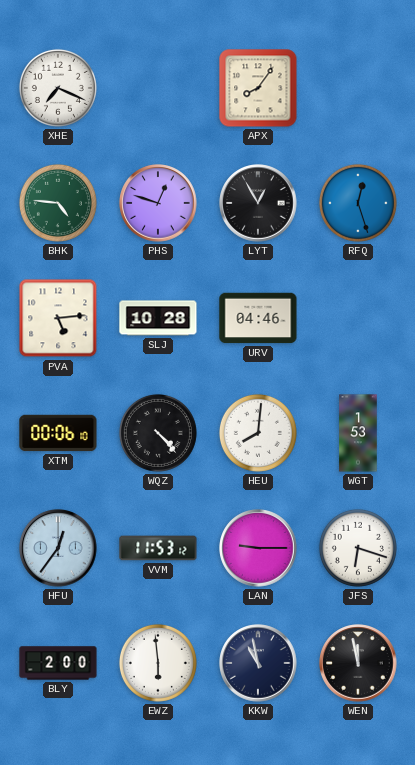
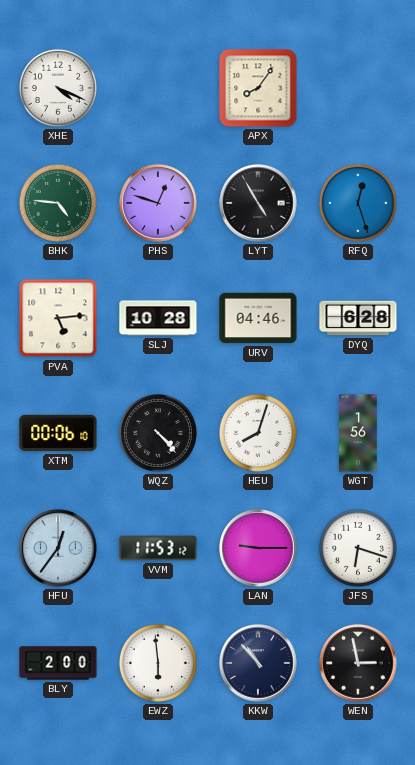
XHE: 7:19 -> 4:19 (58, 88)
LYT: 12:55 -> 4:55 (258, 203)
DYQ: none -> 6:28 (358, 318)
HEU: 8:01 -> 8:03 (258, 433)
WGT: 1:53 -> 1:56 (358, 433)
KKW: 10:58 -> 10:53 (258, 663)
WEN: 11:58 -> 2:58 (358, 663)
